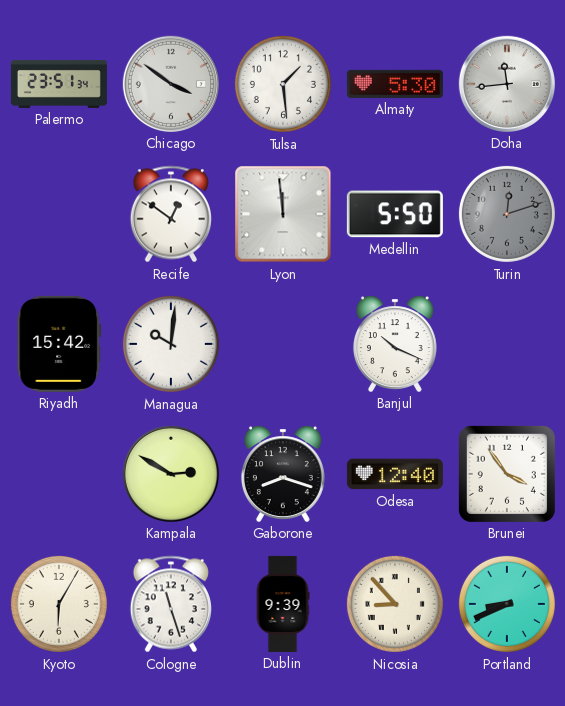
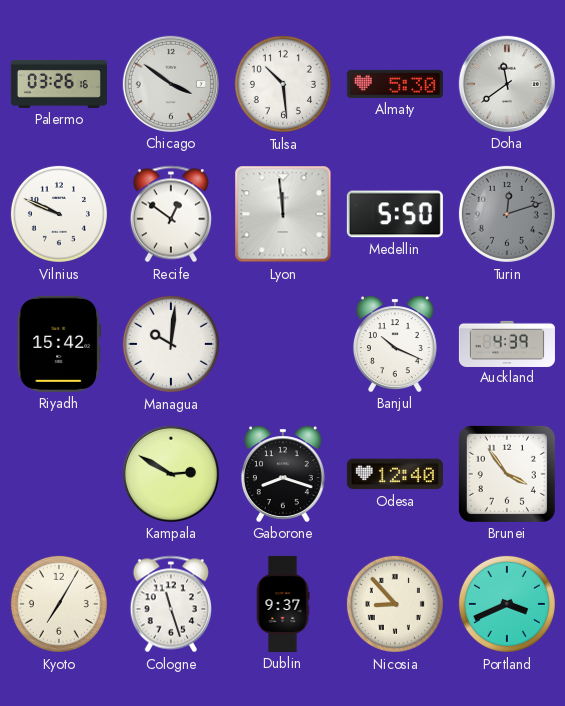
Palermo: 23:51 -> 03:26 (59, 84)
Tulsa: 1:29 -> 10:29 (283, 84)
Doha: 11:44 -> 11:39 (507, 84)
Vilnius: none -> 9:49 (59, 214)
Auckland: none -> 4:39 (507, 343)
Kyoto: 6:05 -> 7:05 (59, 604)
Dublin: 9:39 -> 9:37 (283, 604)
Portland: 8:41 -> 3:41 (507, 604)
